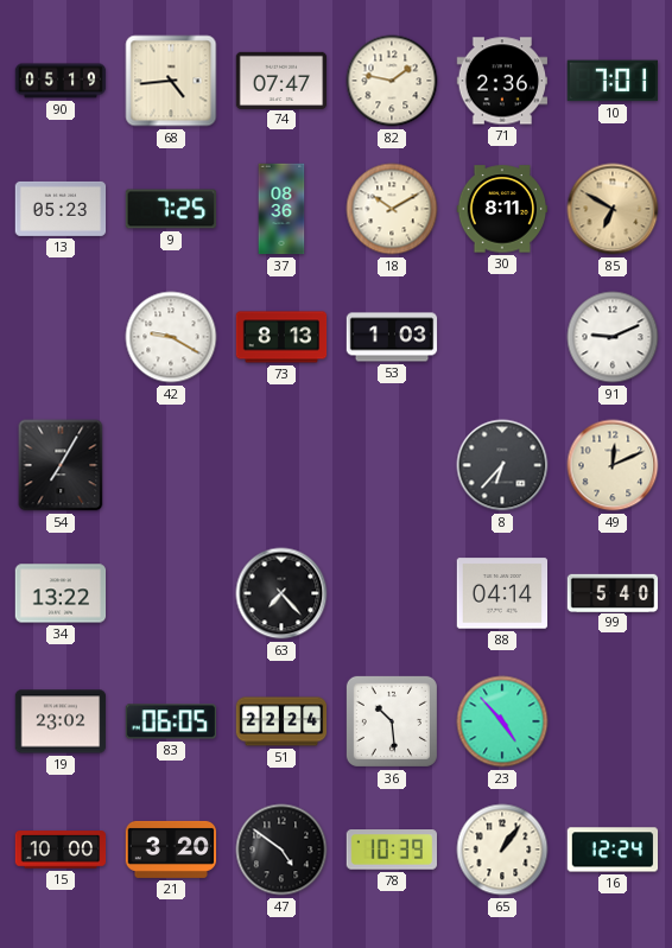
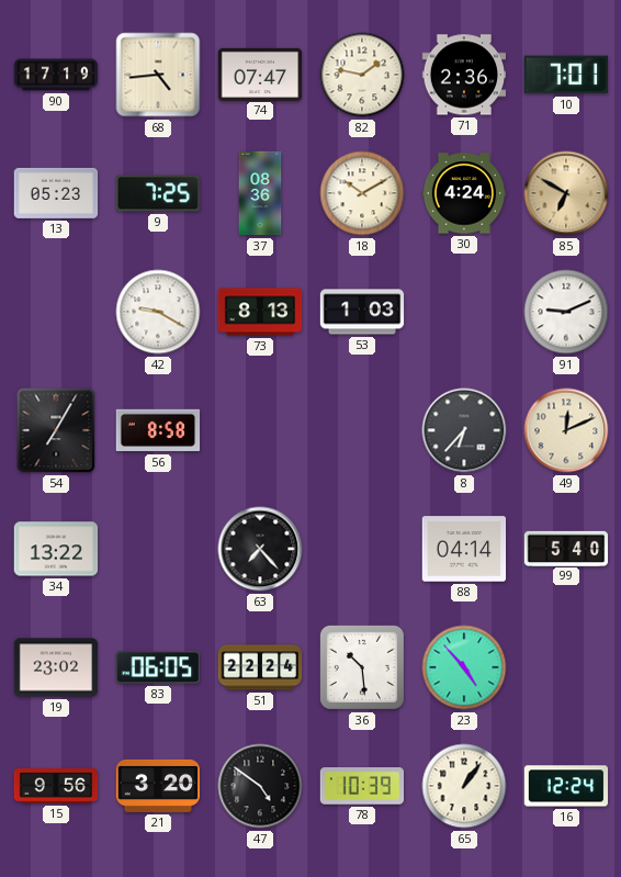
90: 05:19 -> 17:19 (56, 75)
30: 8:11 -> 4:24 (464, 193)
56: none -> 8:58 (158, 430)
15: 10:00 -> 9:56 (56, 786)
